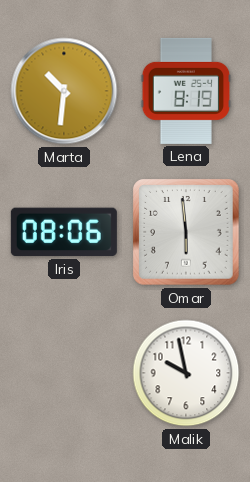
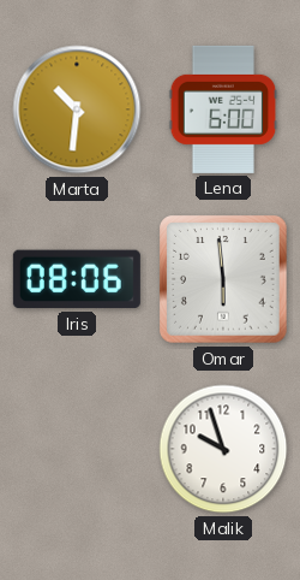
Lena: 8:19 -> 6:00 (223, 110)
Malik: 9:58 -> 9:57 (223, 449)
